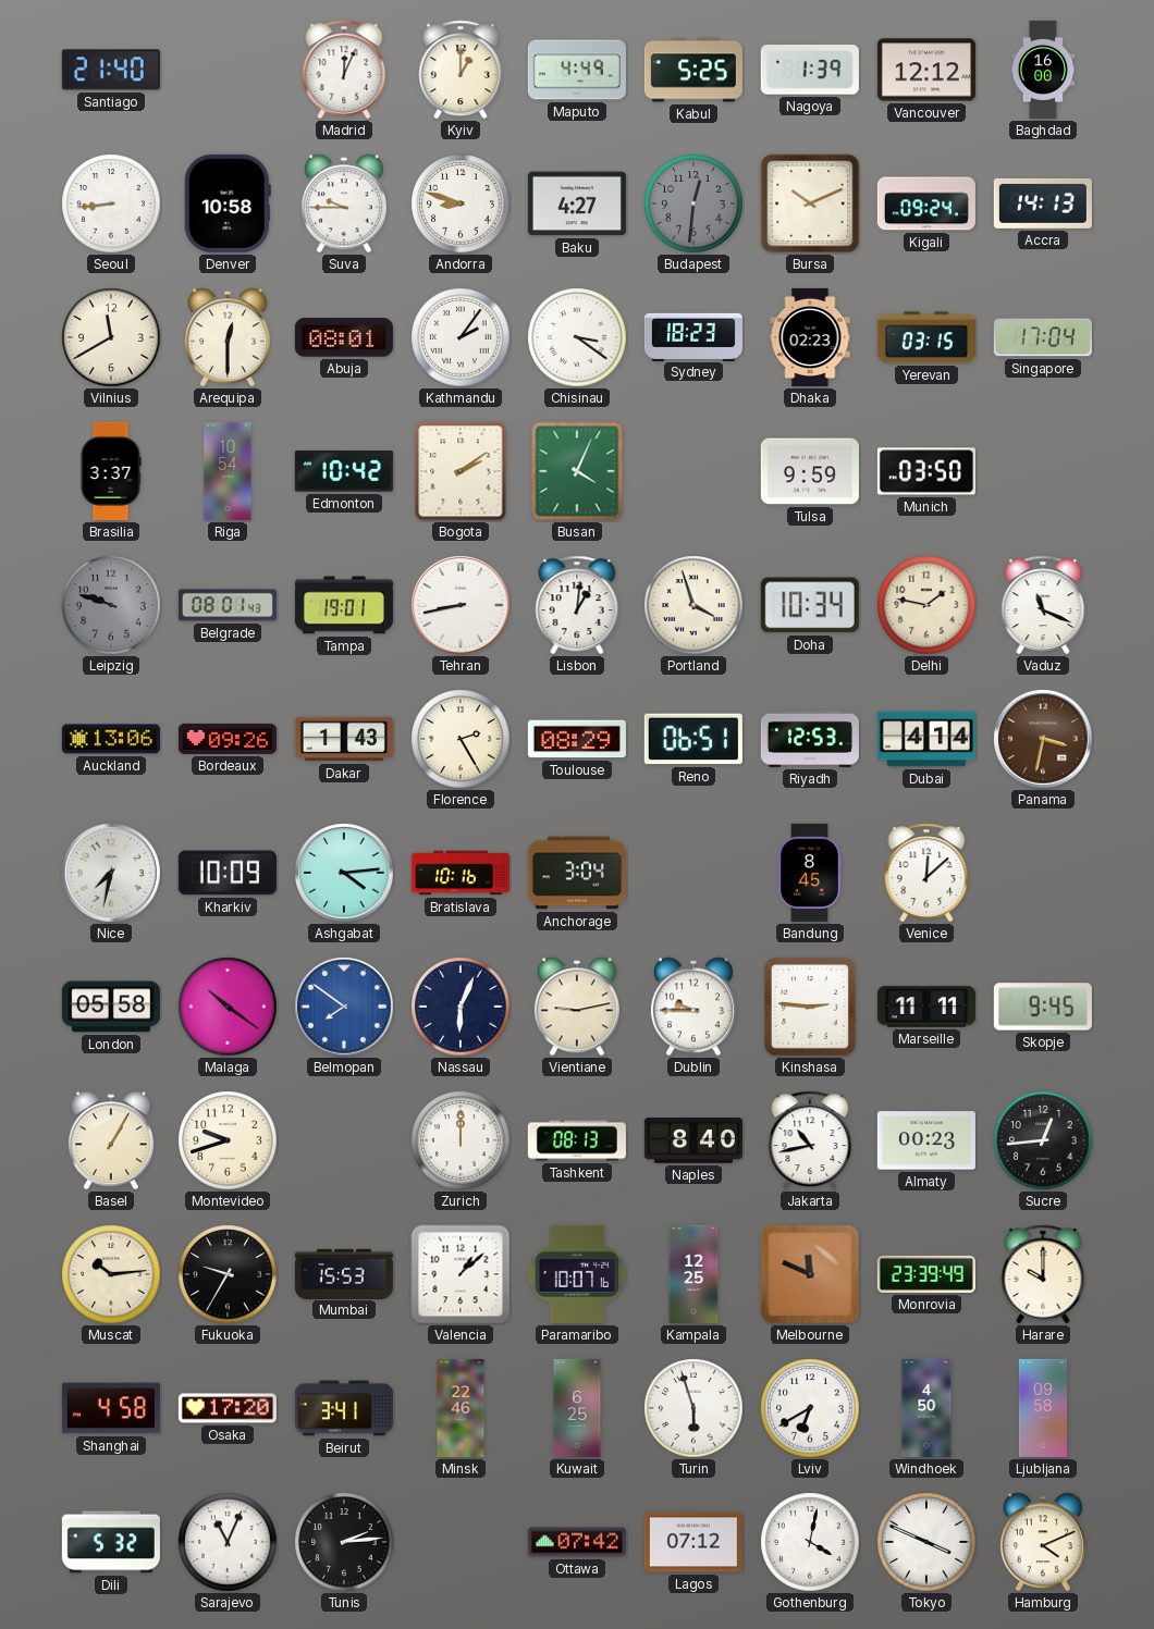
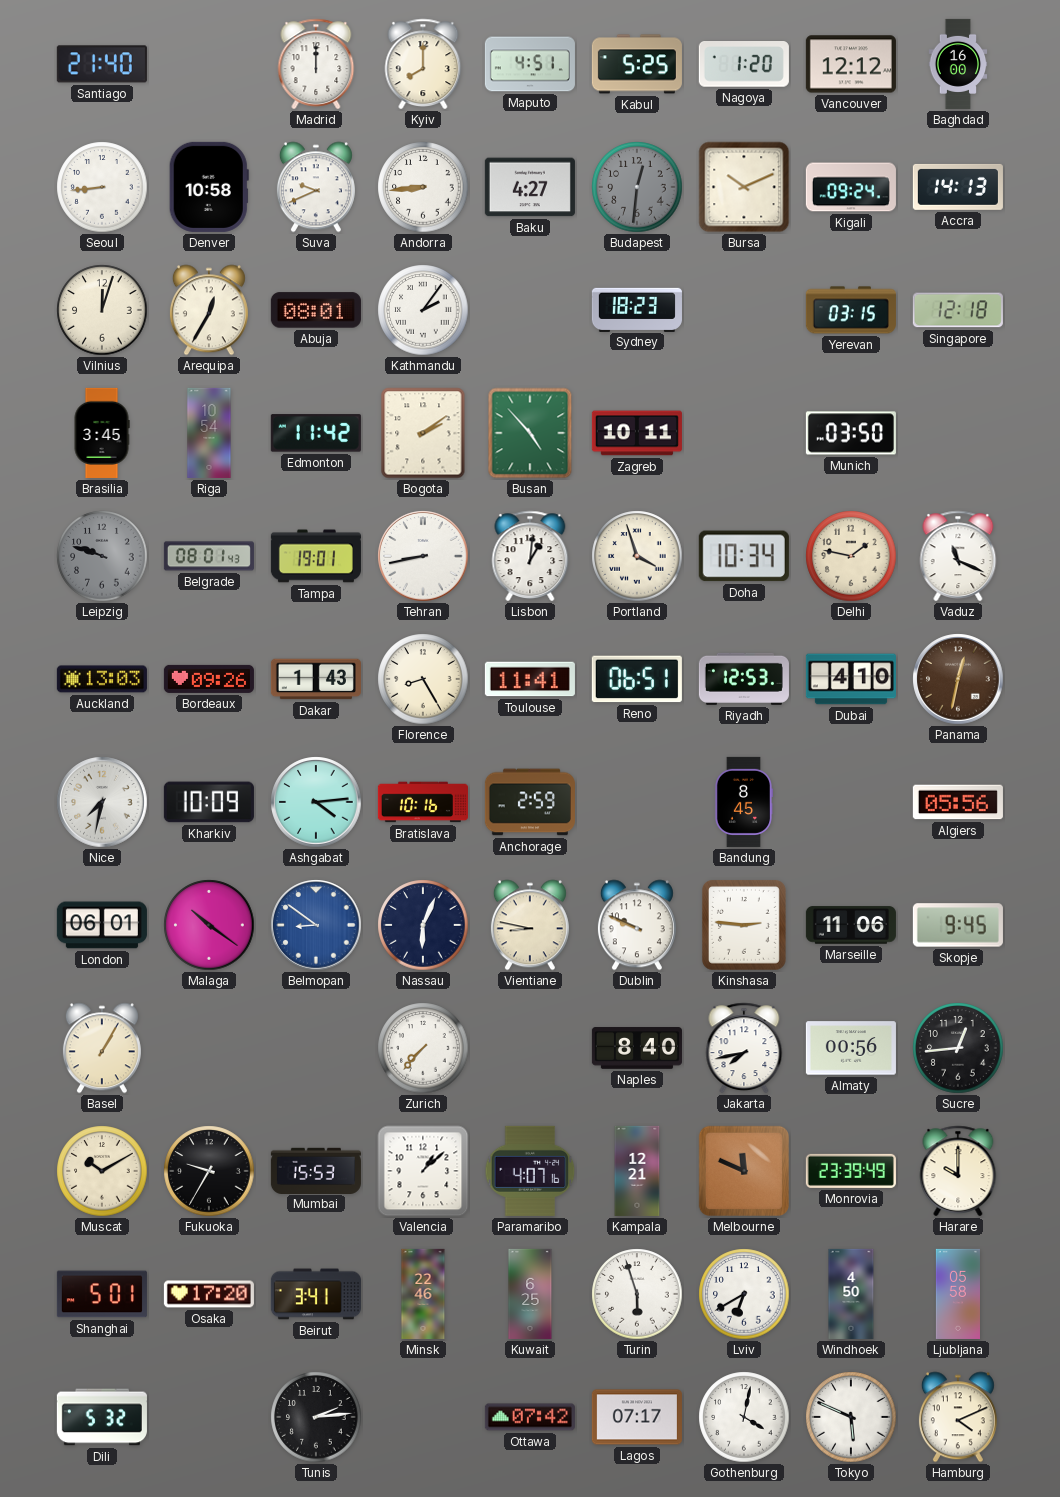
Madrid: 12:04 -> 12:00 (316, 64)
Kyiv: 1:00 -> 8:00 (423, 64)
Maputo: 4:49 -> 4:51 (530, 64)
Nagoya: 1:39 -> 1:20 (744, 65)
Suva: 9:45 -> 9:41 (316, 187)
Andorra: 8:48 -> 8:44 (423, 187)
Vilnius: 11:40 -> 12:03 (102, 310)
Arequipa: 12:30 -> 12:35 (209, 310)
Chisinau: 3:21 -> none (577, 337)
Dhaka: 02:23 -> none (810, 337)
Singapore: 17:04 -> 12:18 (958, 310)
Brasilia: 3:37 -> 3:45 (102, 433)
Edmonton: 10:42 -> 11:42 (316, 433)
Busan: 4:04 -> 4:53 (530, 433)
Zagreb: none -> 10:11 (637, 433)
Tulsa: 9:59 -> none (810, 471)
Auckland: 13:06 -> 13:03 (102, 679)
Florence: 2:25 -> 8:25 (423, 679)
Toulouse: 08:29 -> 11:41 (530, 679)
Dubai: 4:14 -> 4:10 (851, 679)
Panama: 3:32 -> 12:32 (958, 679)
Anchorage: 3:04 -> 2:59 (530, 802)
Venice: 12:08 -> none (926, 873)
Algiers: none -> 05:56 (958, 802)
London: 05:58 -> 06:01 (102, 925)
Belmopan: 7:51 -> 8:51 (316, 925)
Vientiane: 9:13 -> 8:47 (530, 925)
Dublin: 9:45 -> 9:49 (637, 925)
Marseille: 11:11 -> 11:06 (851, 925)
Montevideo: 9:42 -> none (228, 1140)
Zurich: 12:00 -> 7:37 (423, 1048)
Tashkent: 08:13 -> none (577, 1140)
Jakarta: 10:43 -> 7:43 (744, 1048)
Almaty: 00:23 -> 00:56 (851, 1048)
Muscat: 10:14 -> 10:10 (102, 1171)
Paramaribo: 10:07 -> 4:07 (530, 1171)
Kampala: 12:25 -> 12:21 (637, 1171)
Shanghai: 4:58 -> 5:01 (102, 1294)
Ljubljana: 09:58 -> 05:58 (958, 1294)
Sarajevo: 11:04 -> none (228, 1542)
Lagos: 07:12 -> 07:17 (637, 1417)
Tokyo: 3:49 -> 5:49 (851, 1417)
